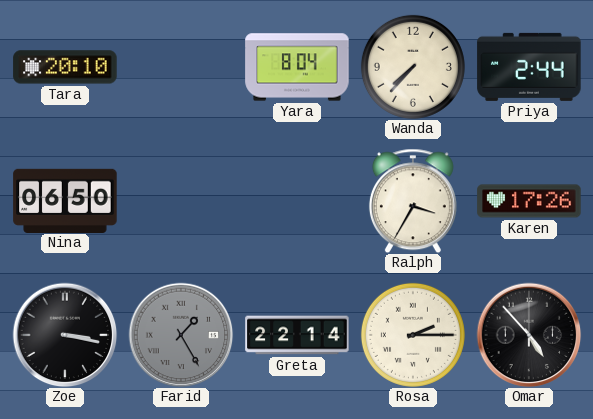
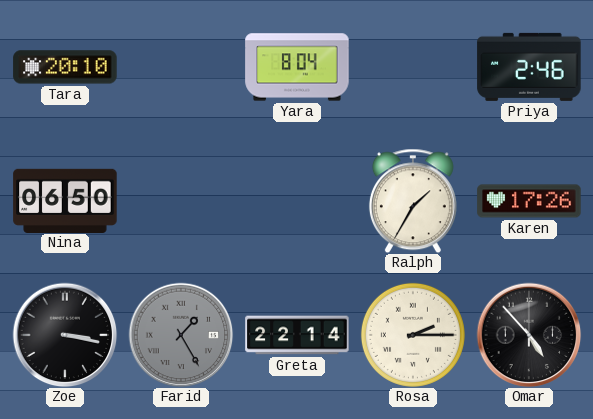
Wanda: 7:37 -> none (413, 67)
Priya: 2:44 -> 2:46 (529, 67)
Ralph: 3:35 -> 1:35 (413, 201)
